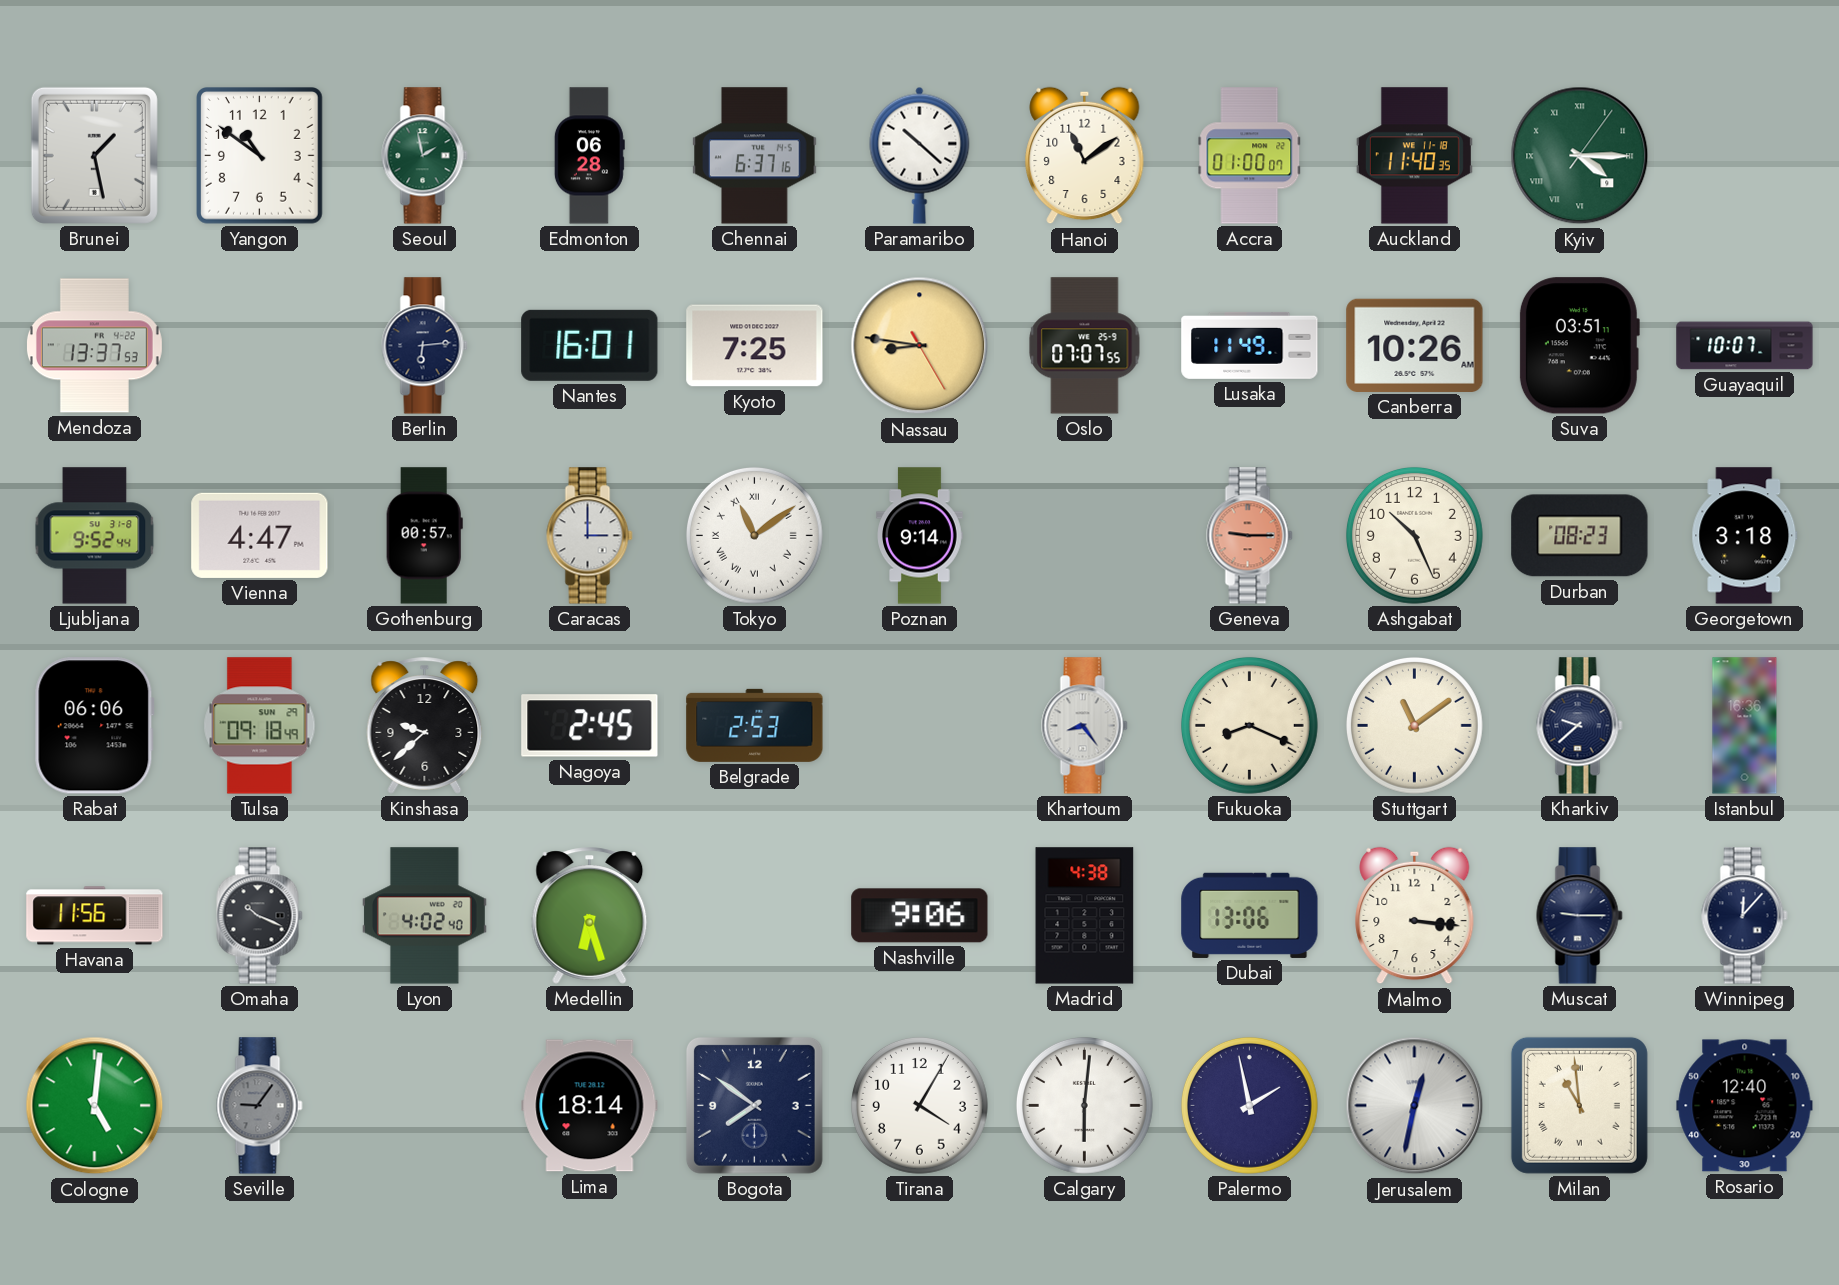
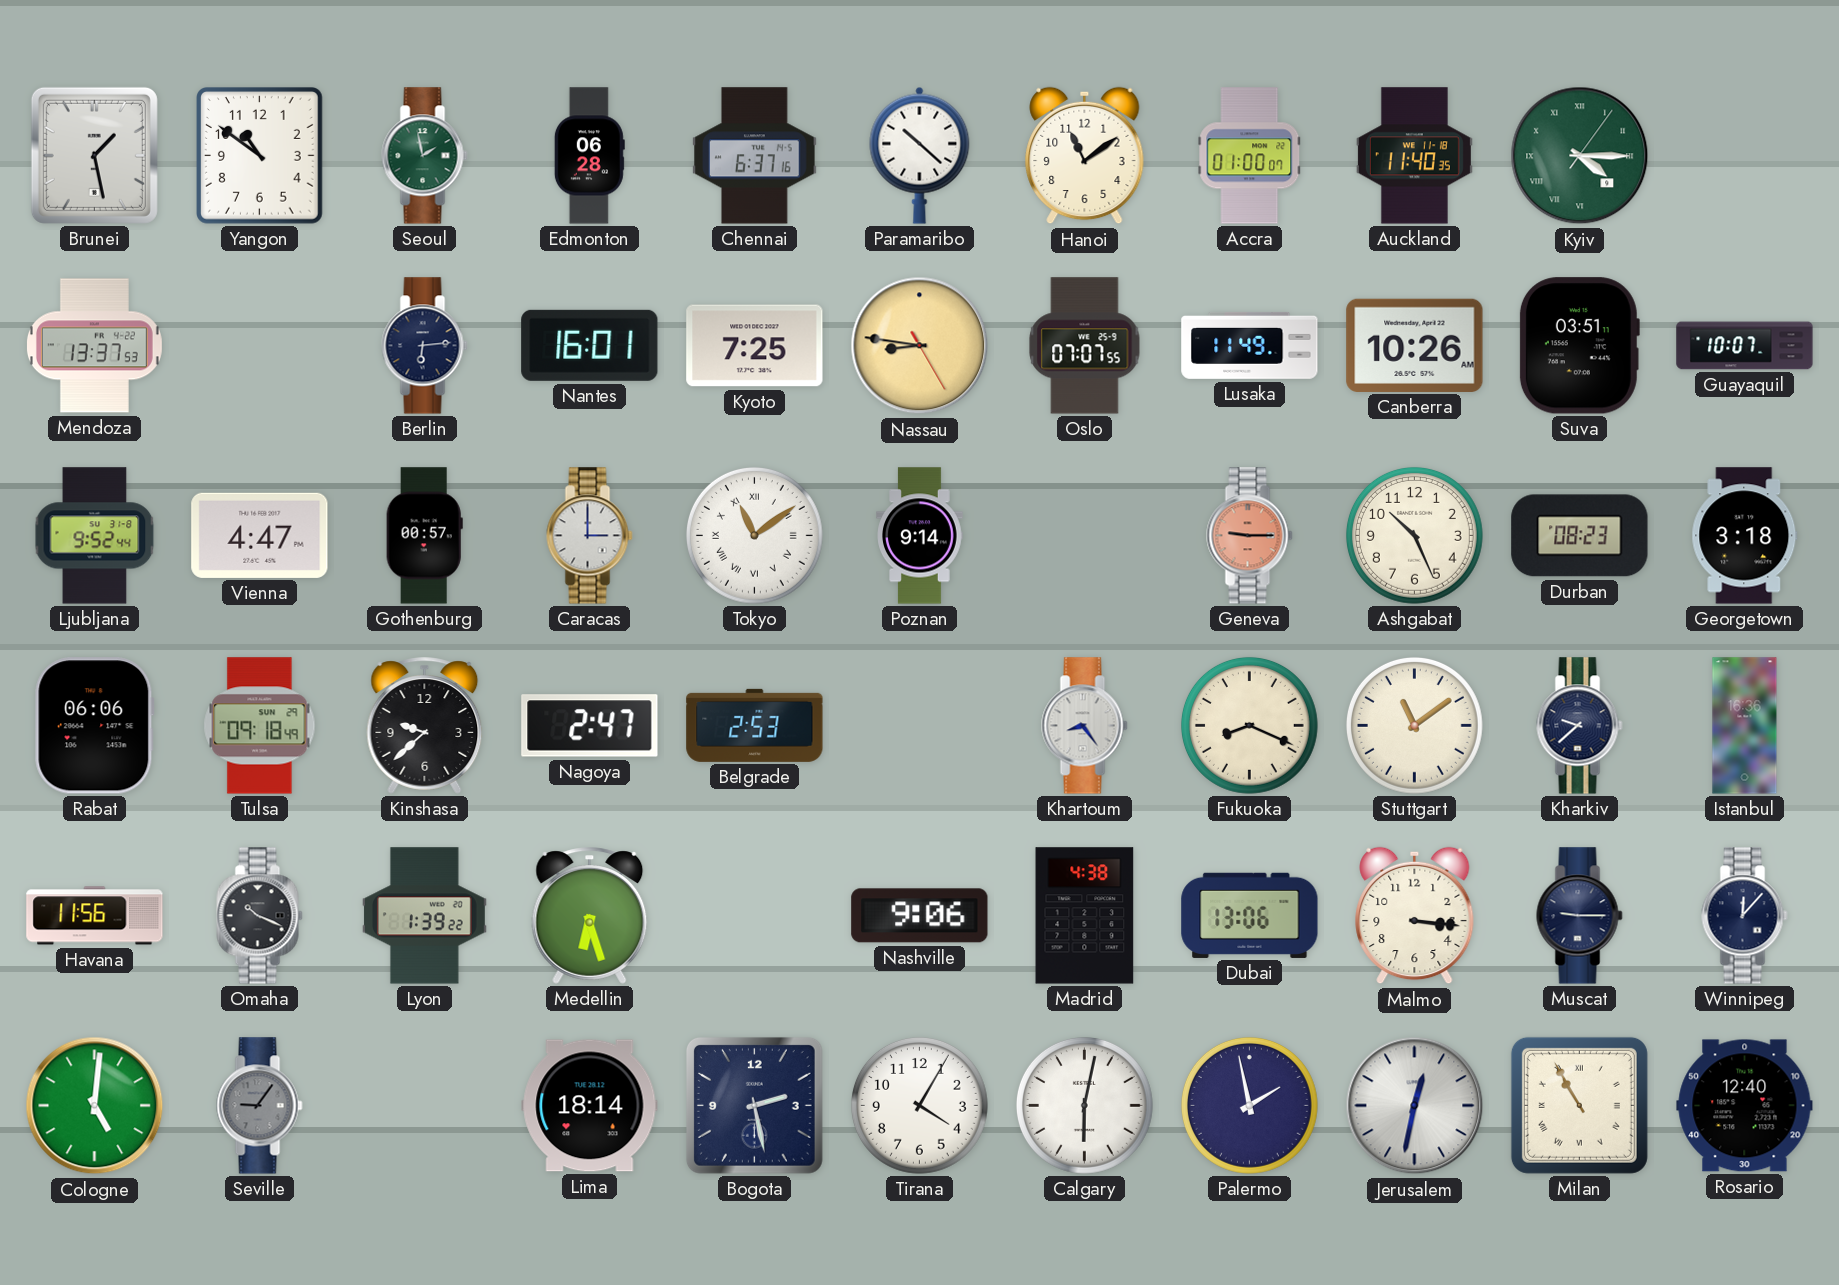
Nagoya: 2:45 -> 2:47 (590, 726)
Lyon: 4:02 -> 1:39 (424, 916)
Bogota: 7:51 -> 2:28 (754, 1105)
Calgary: 6:01 -> 6:02 (1084, 1105)
Milan: 10:59 -> 10:55 (1579, 1105)
